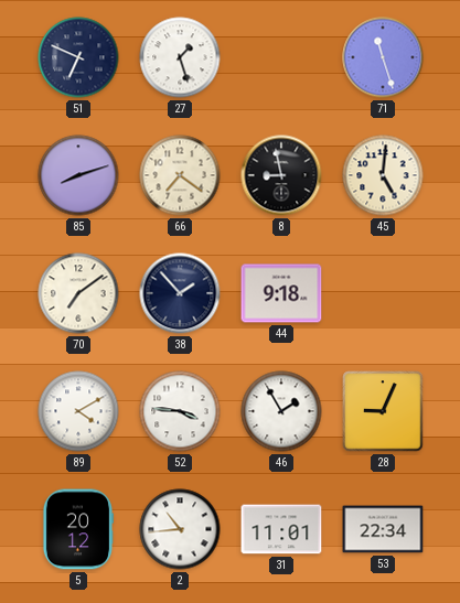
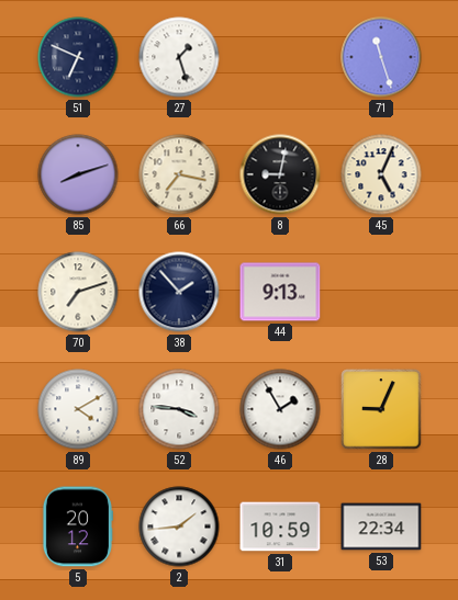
66: 7:21 -> 7:17 (179, 174)
8: 8:58 -> 9:02 (280, 174)
45: 5:01 -> 5:04 (381, 174)
70: 7:09 -> 7:12 (78, 292)
44: 9:18 -> 9:13 (280, 292)
2: 10:44 -> 1:44 (179, 527)
31: 11:01 -> 10:59 (280, 527)
